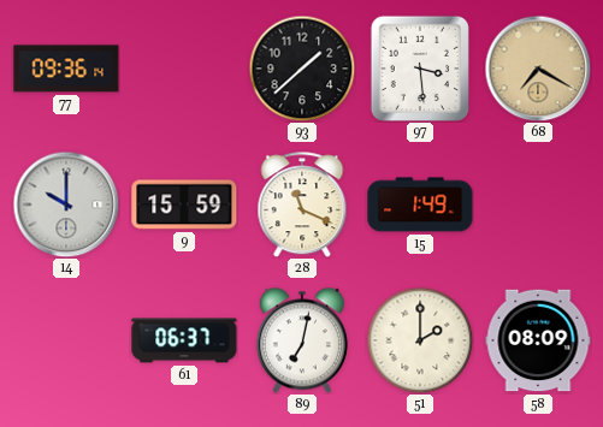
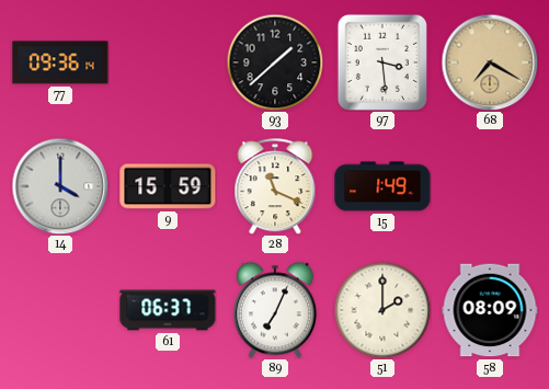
14: 10:00 -> 4:00 (60, 186)
89: 7:02 -> 7:04 (275, 310)
